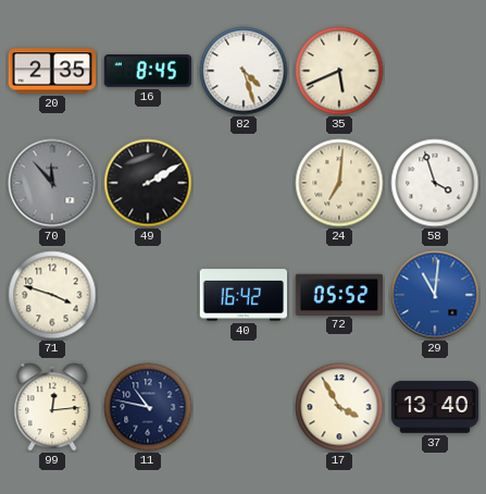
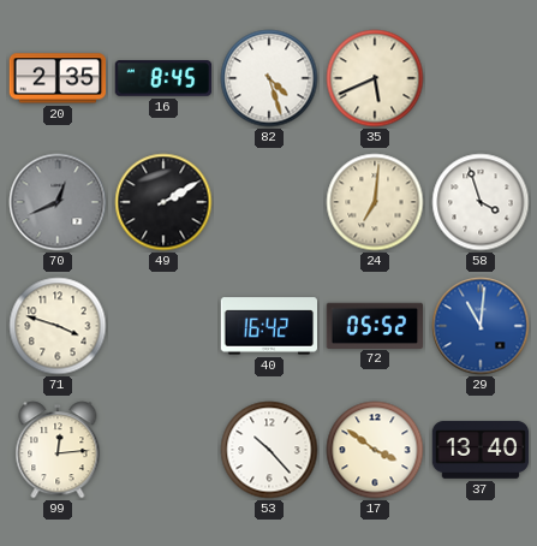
70: 11:53 -> 12:41 (58, 202)
11: 10:47 -> none (148, 407)
53: none -> 10:23 (269, 450)
17: 3:55 -> 3:51 (375, 450)
